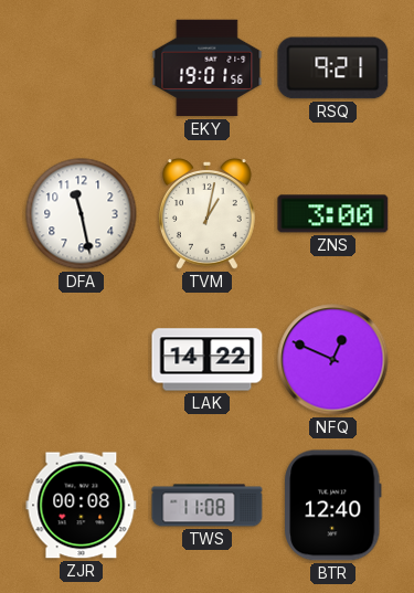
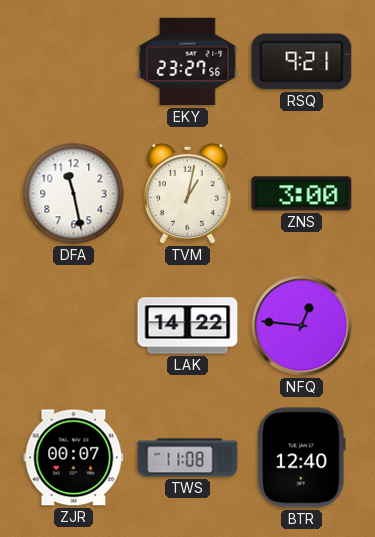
EKY: 19:01 -> 23:27 (188, 62)
NFQ: 12:49 -> 12:46 (302, 326)
ZJR: 00:08 -> 00:07 (74, 458)
